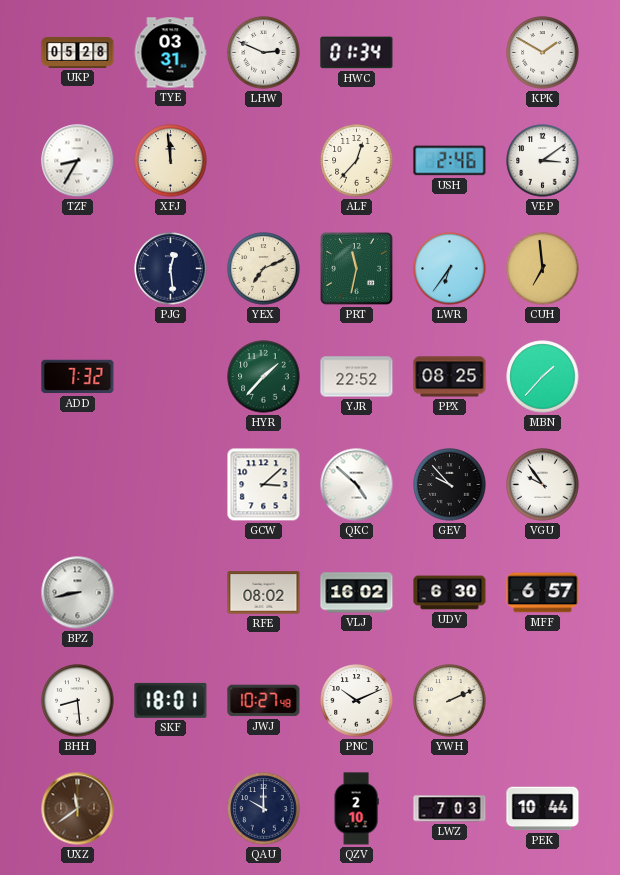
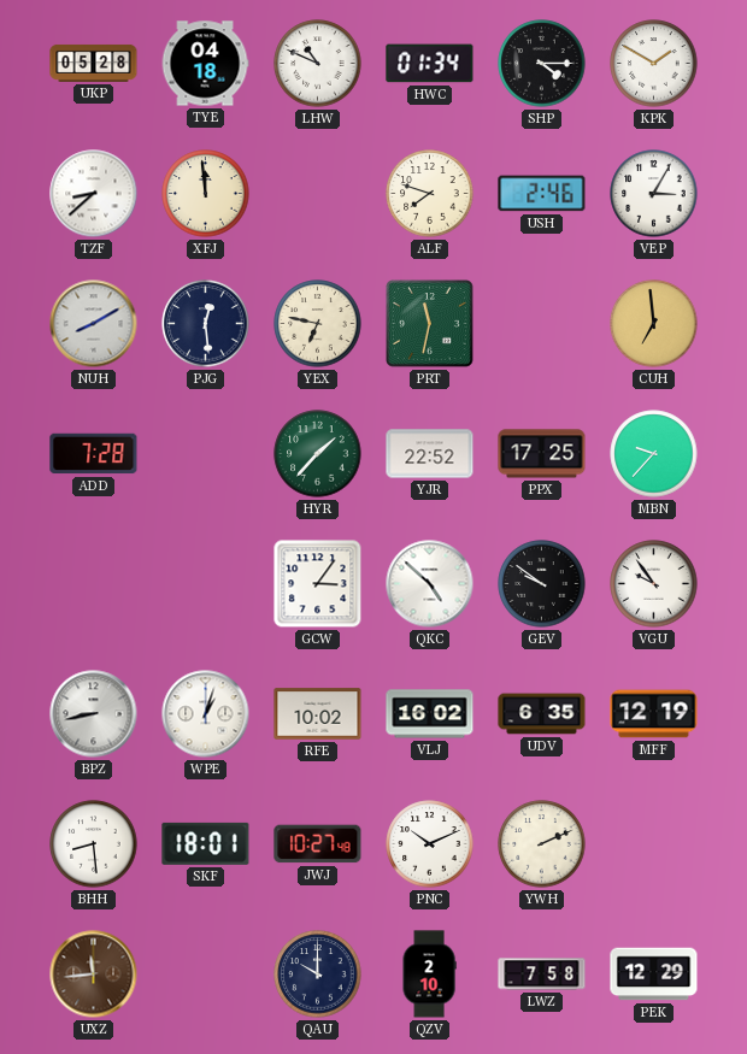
TYE: 03:31 -> 04:18 (205, 64)
LHW: 2:49 -> 10:49 (318, 64)
SHP: none -> 4:15 (542, 64)
TZF: 8:35 -> 8:38 (94, 194)
ALF: 12:37 -> 7:48 (430, 194)
VEP: 3:09 -> 3:05 (654, 194)
NUH: none -> 8:10 (94, 324)
YEX: 7:11 -> 6:47 (318, 324)
LWR: 6:36 -> none (450, 269)
ADD: 7:32 -> 7:28 (94, 454)
PPX: 08:25 -> 17:25 (542, 454)
MBN: 1:37 -> 9:37 (654, 454)
GCW: 3:08 -> 3:06 (318, 584)
GEV: 9:53 -> 9:51 (542, 584)
WPE: none -> 1:03 (206, 714)
RFE: 08:02 -> 10:02 (318, 714)
UDV: 6:30 -> 6:35 (542, 714)
MFF: 6:57 -> 12:19 (654, 714)
UXZ: 11:39 -> 11:44 (94, 974)
LWZ: 7:03 -> 7:58 (542, 974)
PEK: 10:44 -> 12:29 (654, 974)
